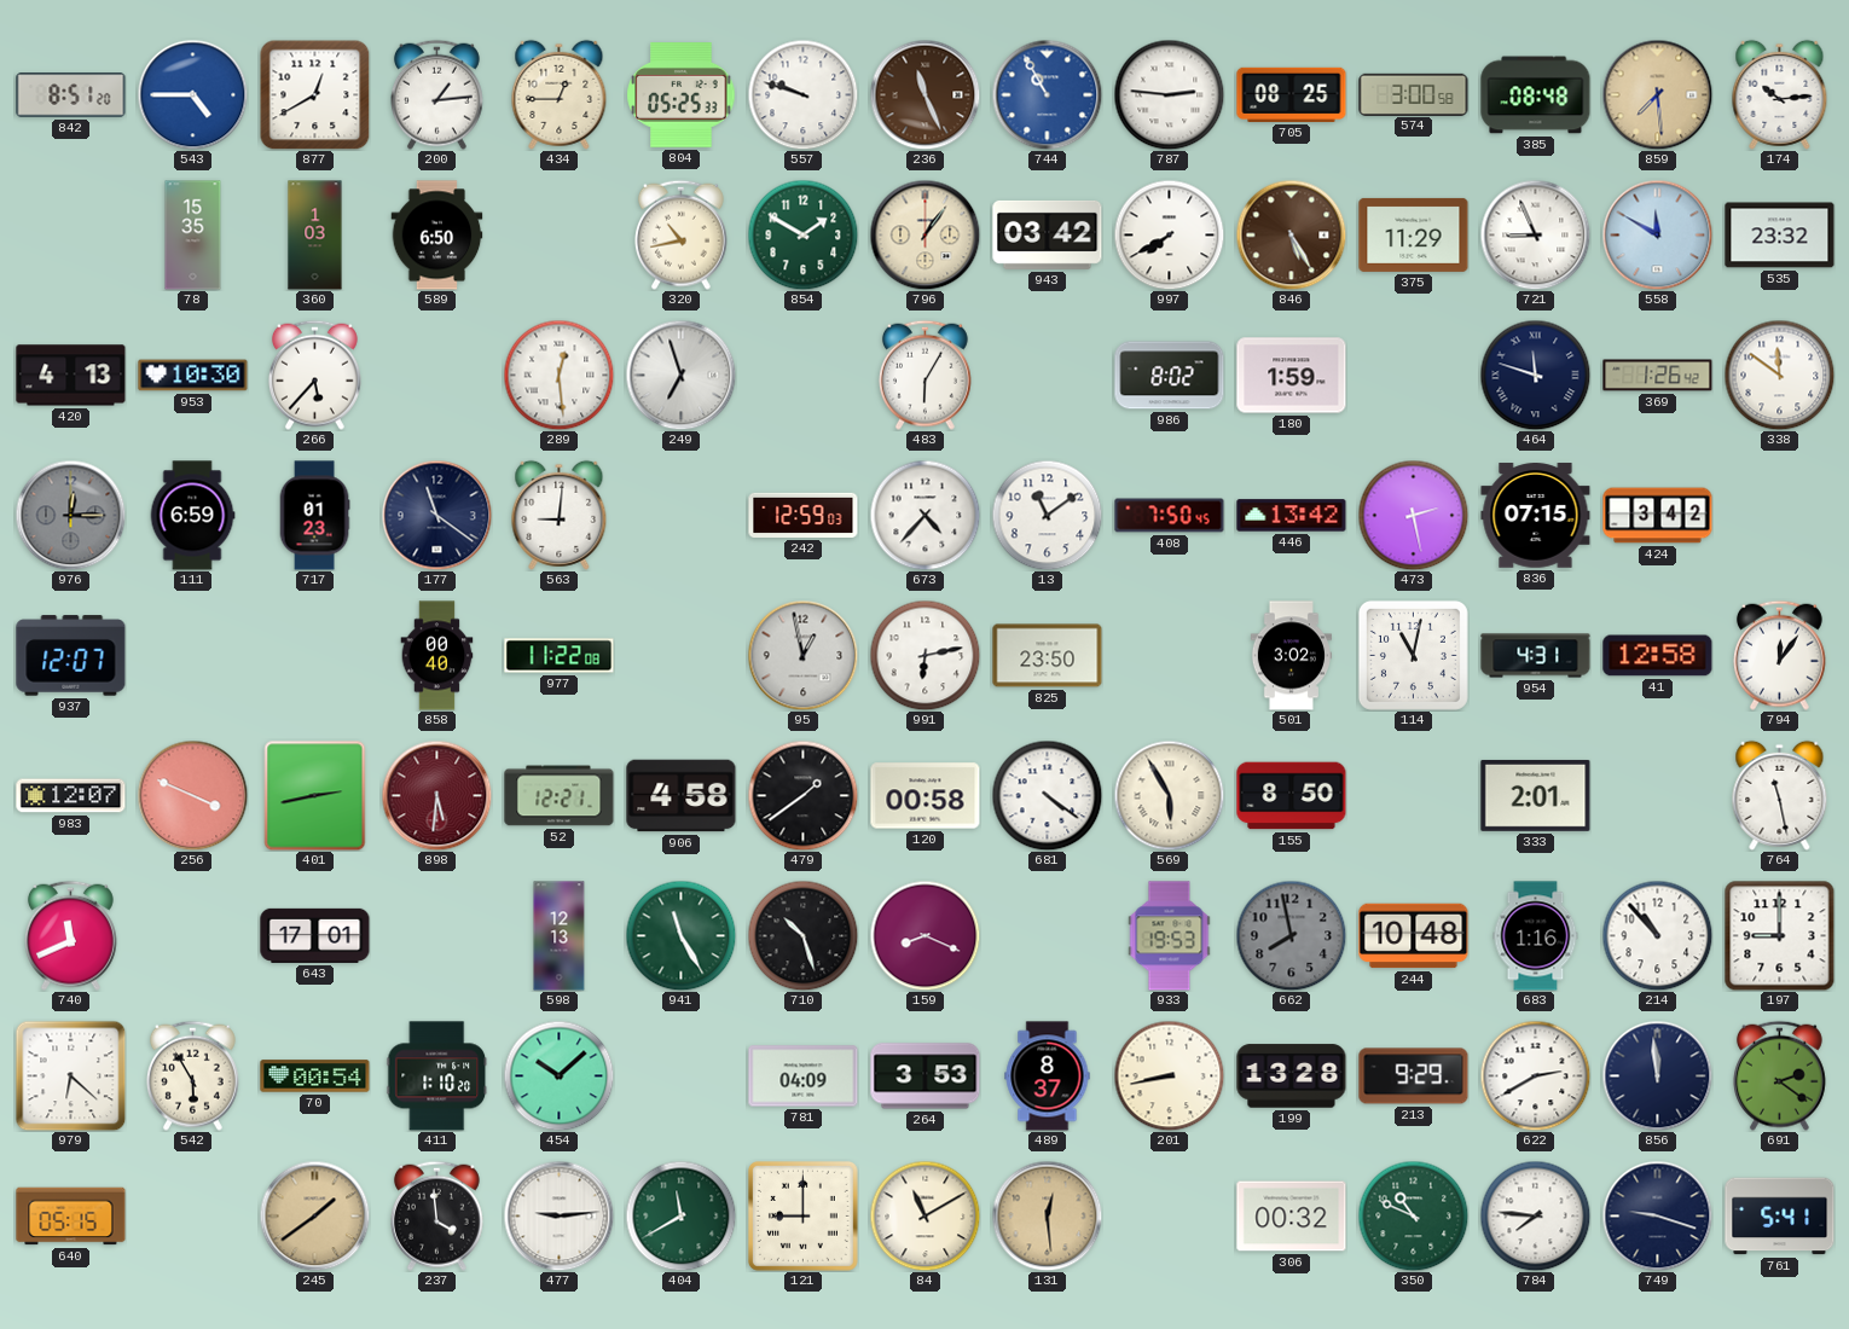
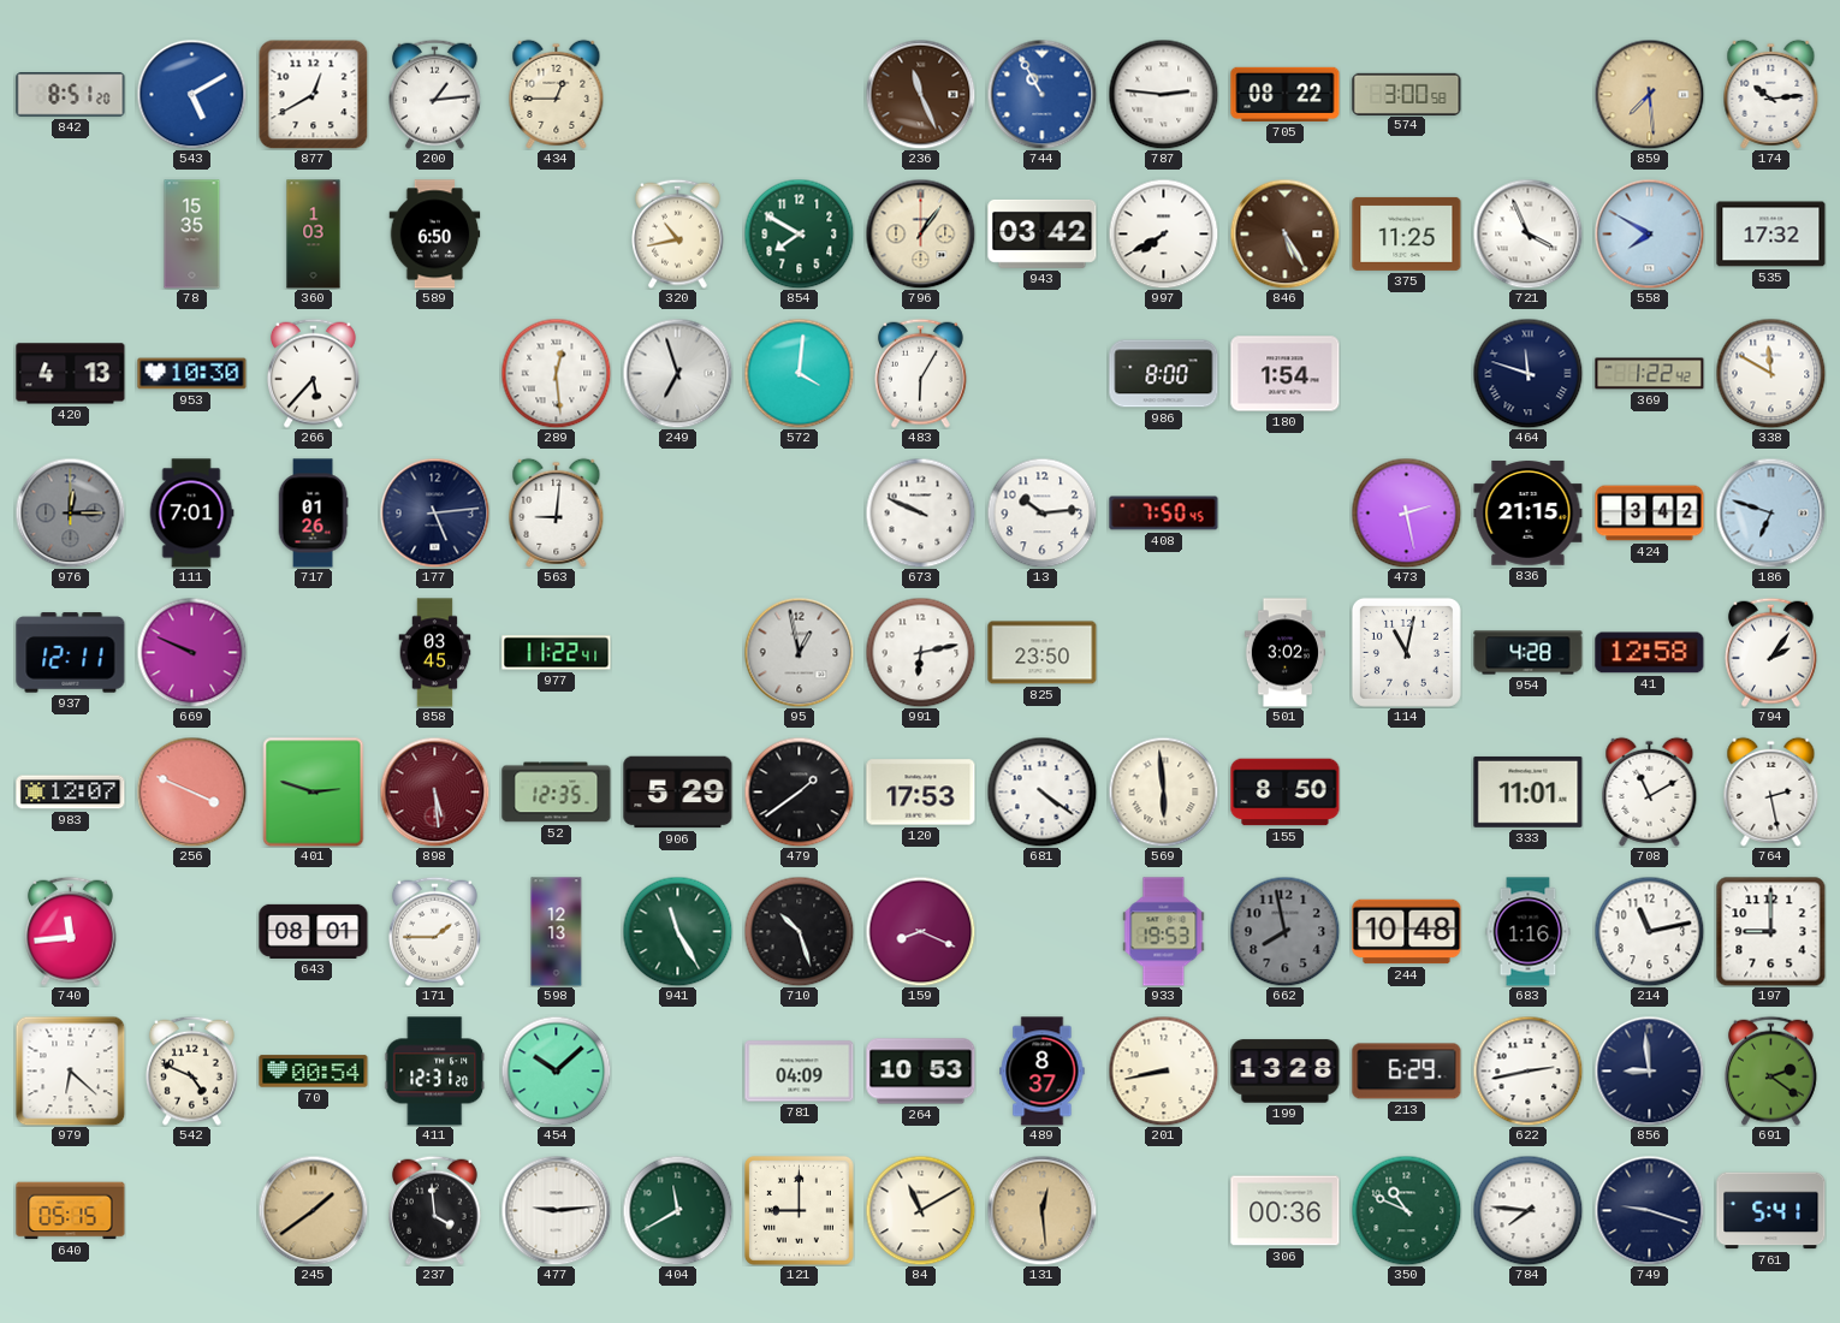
543: 4:45 -> 5:10 (191, 94)
804: 05:25 -> none (682, 95)
557: 9:48 -> none (802, 94)
705: 08:25 -> 08:22 (1286, 94)
385: 08:48 -> none (1536, 95)
854: 1:50 -> 7:50 (799, 233)
375: 11:29 -> 11:25 (1407, 233)
721: 8:56 -> 3:56 (1527, 233)
558: 11:50 -> 7:50 (1649, 233)
535: 23:32 -> 17:32 (1771, 235)
572: none -> 4:01 (799, 373)
986: 8:02 -> 8:00 (1164, 374)
180: 1:59 -> 1:54 (1286, 374)
369: 1:26 -> 1:22 (1650, 374)
338: 11:51 -> 11:50 (1770, 373)
111: 6:59 -> 7:01 (191, 514)
717: 01:23 -> 01:26 (313, 514)
177: 11:21 -> 5:14 (434, 512)
242: 12:59 -> none (804, 515)
673: 4:37 -> 9:49 (920, 512)
13: 11:09 -> 10:14 (1041, 512)
446: 13:42 -> none (1292, 516)
836: 07:15 -> 21:15 (1529, 514)
186: none -> 6:48 (1770, 512)
937: 12:07 -> 12:11 (71, 653)
669: none -> 9:49 (191, 652)
858: 00:40 -> 03:45 (435, 653)
977: 11:22:08 -> 11:22:41 (557, 653)
954: 4:31 -> 4:28 (1529, 653)
794: 12:06 -> 2:06 (1770, 652)
401: 2:43 -> 2:48 (314, 793)
898: 5:31 -> 5:29 (434, 791)
52: 12:21 -> 12:35 (557, 793)
906: 4:58 -> 5:29 (678, 793)
120: 00:58 -> 17:53 (921, 793)
569: 5:55 -> 5:59 (1163, 791)
333: 2:01 -> 11:01 (1529, 791)
708: none -> 11:10 (1650, 791)
764: 11:28 -> 2:28 (1771, 791)
740: 11:41 -> 11:44 (70, 931)
643: 17:01 -> 08:01 (314, 931)
171: none -> 1:45 (434, 931)
214: 10:53 -> 11:13 (1649, 931)
542: 5:55 -> 4:49 (191, 1070)
411: 1:10 -> 12:31 (435, 1072)
264: 3:53 -> 10:53 (921, 1072)
213: 9:29 -> 6:29 (1407, 1072)
622: 2:40 -> 2:43 (1527, 1070)
856: 11:59 -> 8:59 (1649, 1070)
306: 00:32 -> 00:36 (1286, 1211)
